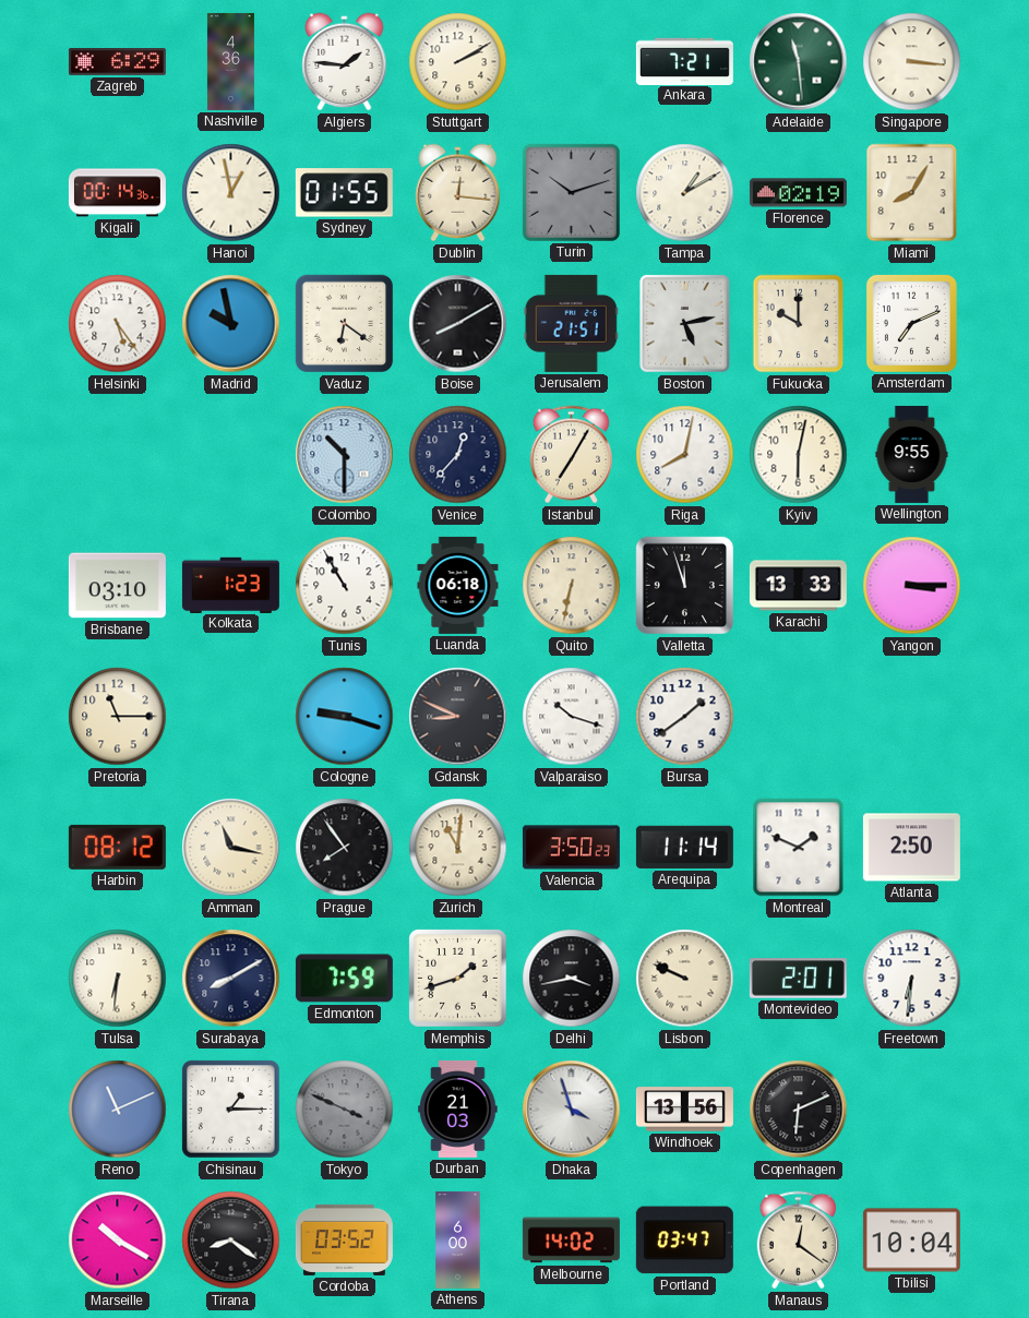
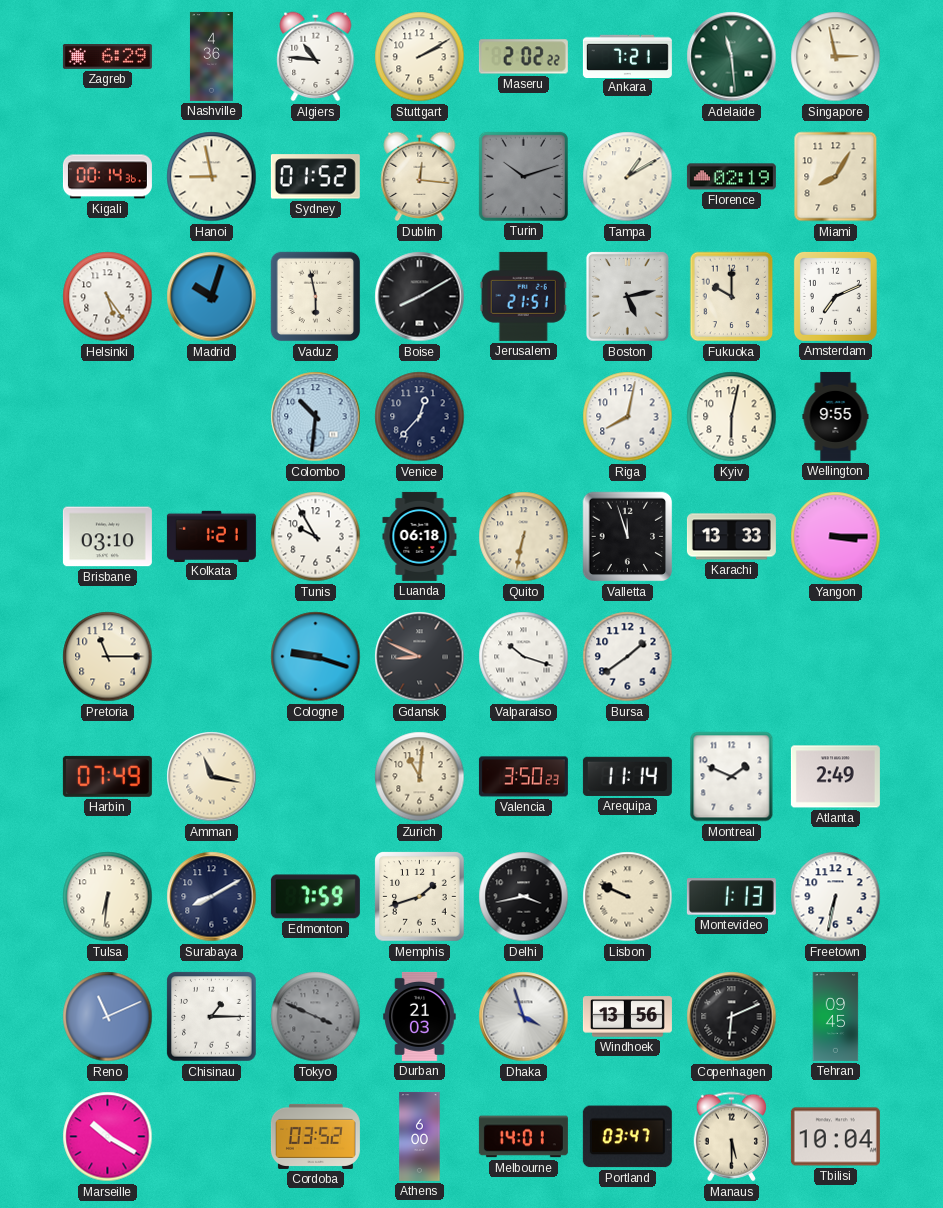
Algiers: 1:46 -> 10:46 (316, 57)
Maseru: none -> 2:02 (523, 57)
Singapore: 3:16 -> 2:58 (836, 57)
Hanoi: 12:58 -> 8:58 (212, 177)
Sydney: 01:55 -> 01:52 (315, 177)
Madrid: 9:58 -> 10:03 (212, 297)
Vaduz: 6:21 -> 5:58 (316, 297)
Colombo: 10:30 -> 10:31 (316, 417)
Istanbul: 7:05 -> none (571, 455)
Kolkata: 1:23 -> 1:21 (211, 536)
Tunis: 10:55 -> 9:55 (316, 537)
Harbin: 08:12 -> 07:49 (107, 776)
Prague: 7:54 -> none (345, 848)
Atlanta: 2:50 -> 2:49 (835, 777)
Montevideo: 2:01 -> 1:13 (731, 897)
Freetown: 6:31 -> 6:32 (836, 897)
Tehran: none -> 09:45 (836, 1016)
Tirana: 8:21 -> none (231, 1241)
Melbourne: 14:02 -> 14:01 (523, 1137)
Manaus: 12:21 -> 5:30 (731, 1137)
